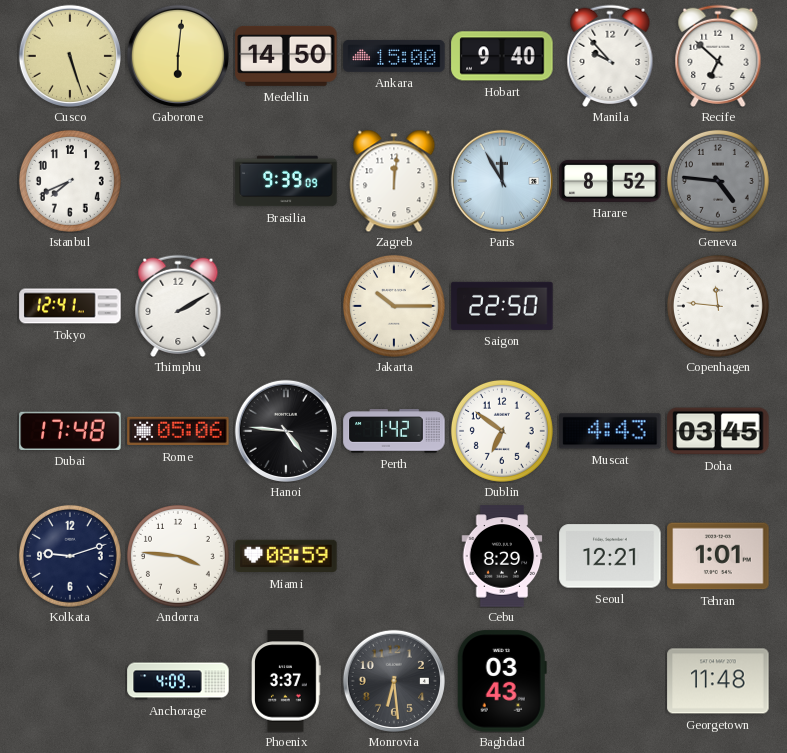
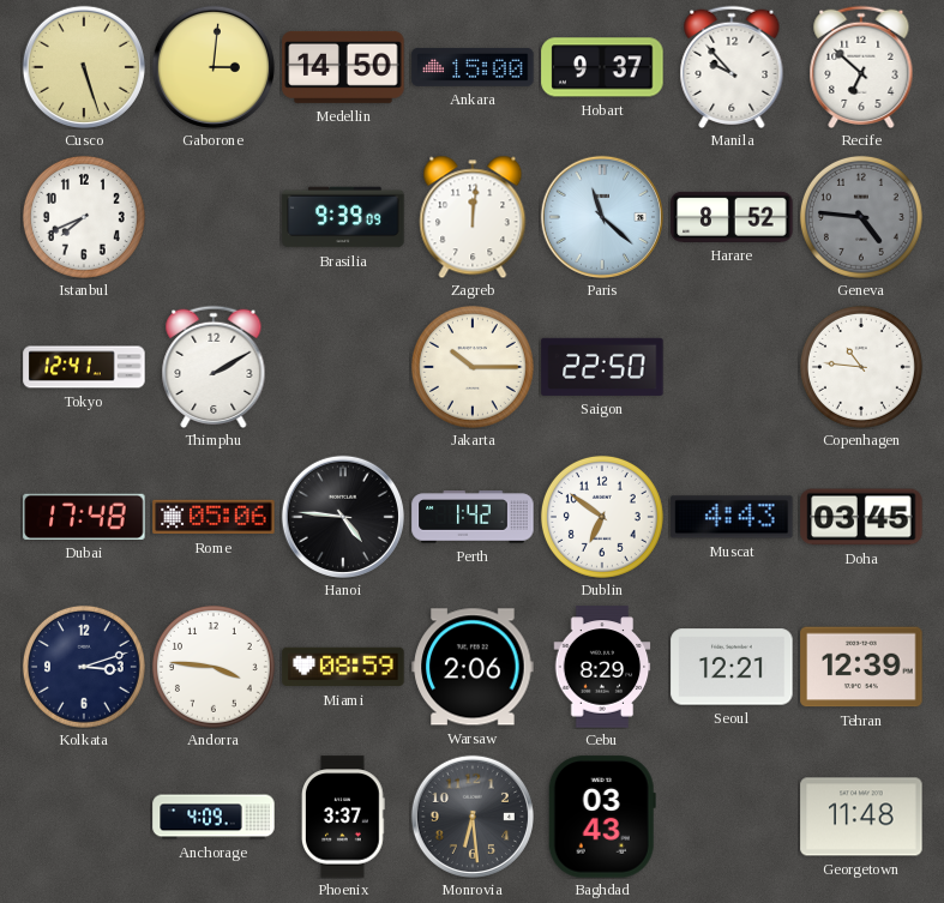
Gaborone: 6:01 -> 3:01 (214, 67)
Hobart: 9:40 -> 9:37 (602, 67)
Paris: 11:55 -> 11:22 (602, 217)
Copenhagen: 11:46 -> 10:46 (861, 367)
Kolkata: 9:12 -> 3:12 (84, 667)
Warsaw: none -> 2:06 (473, 667)
Tehran: 1:01 -> 12:39 (861, 667)
